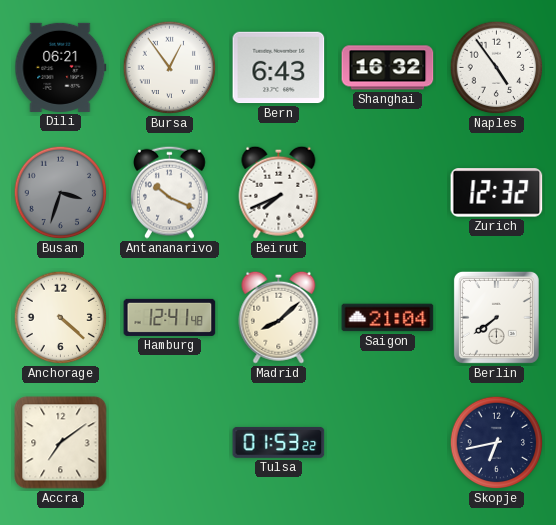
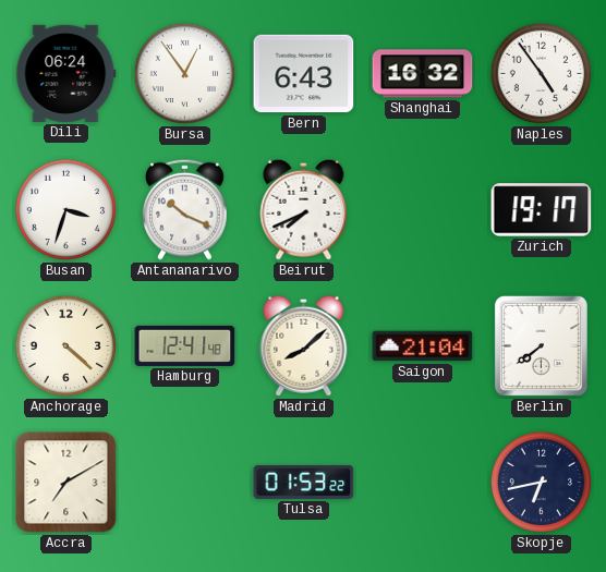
Dili: 06:21 -> 06:24 (66, 73)
Busan dial: grey -> white (66, 210)
Zurich: 12:32 -> 19:17 (542, 210)
Accra: 7:09 -> 7:10 (66, 483)
